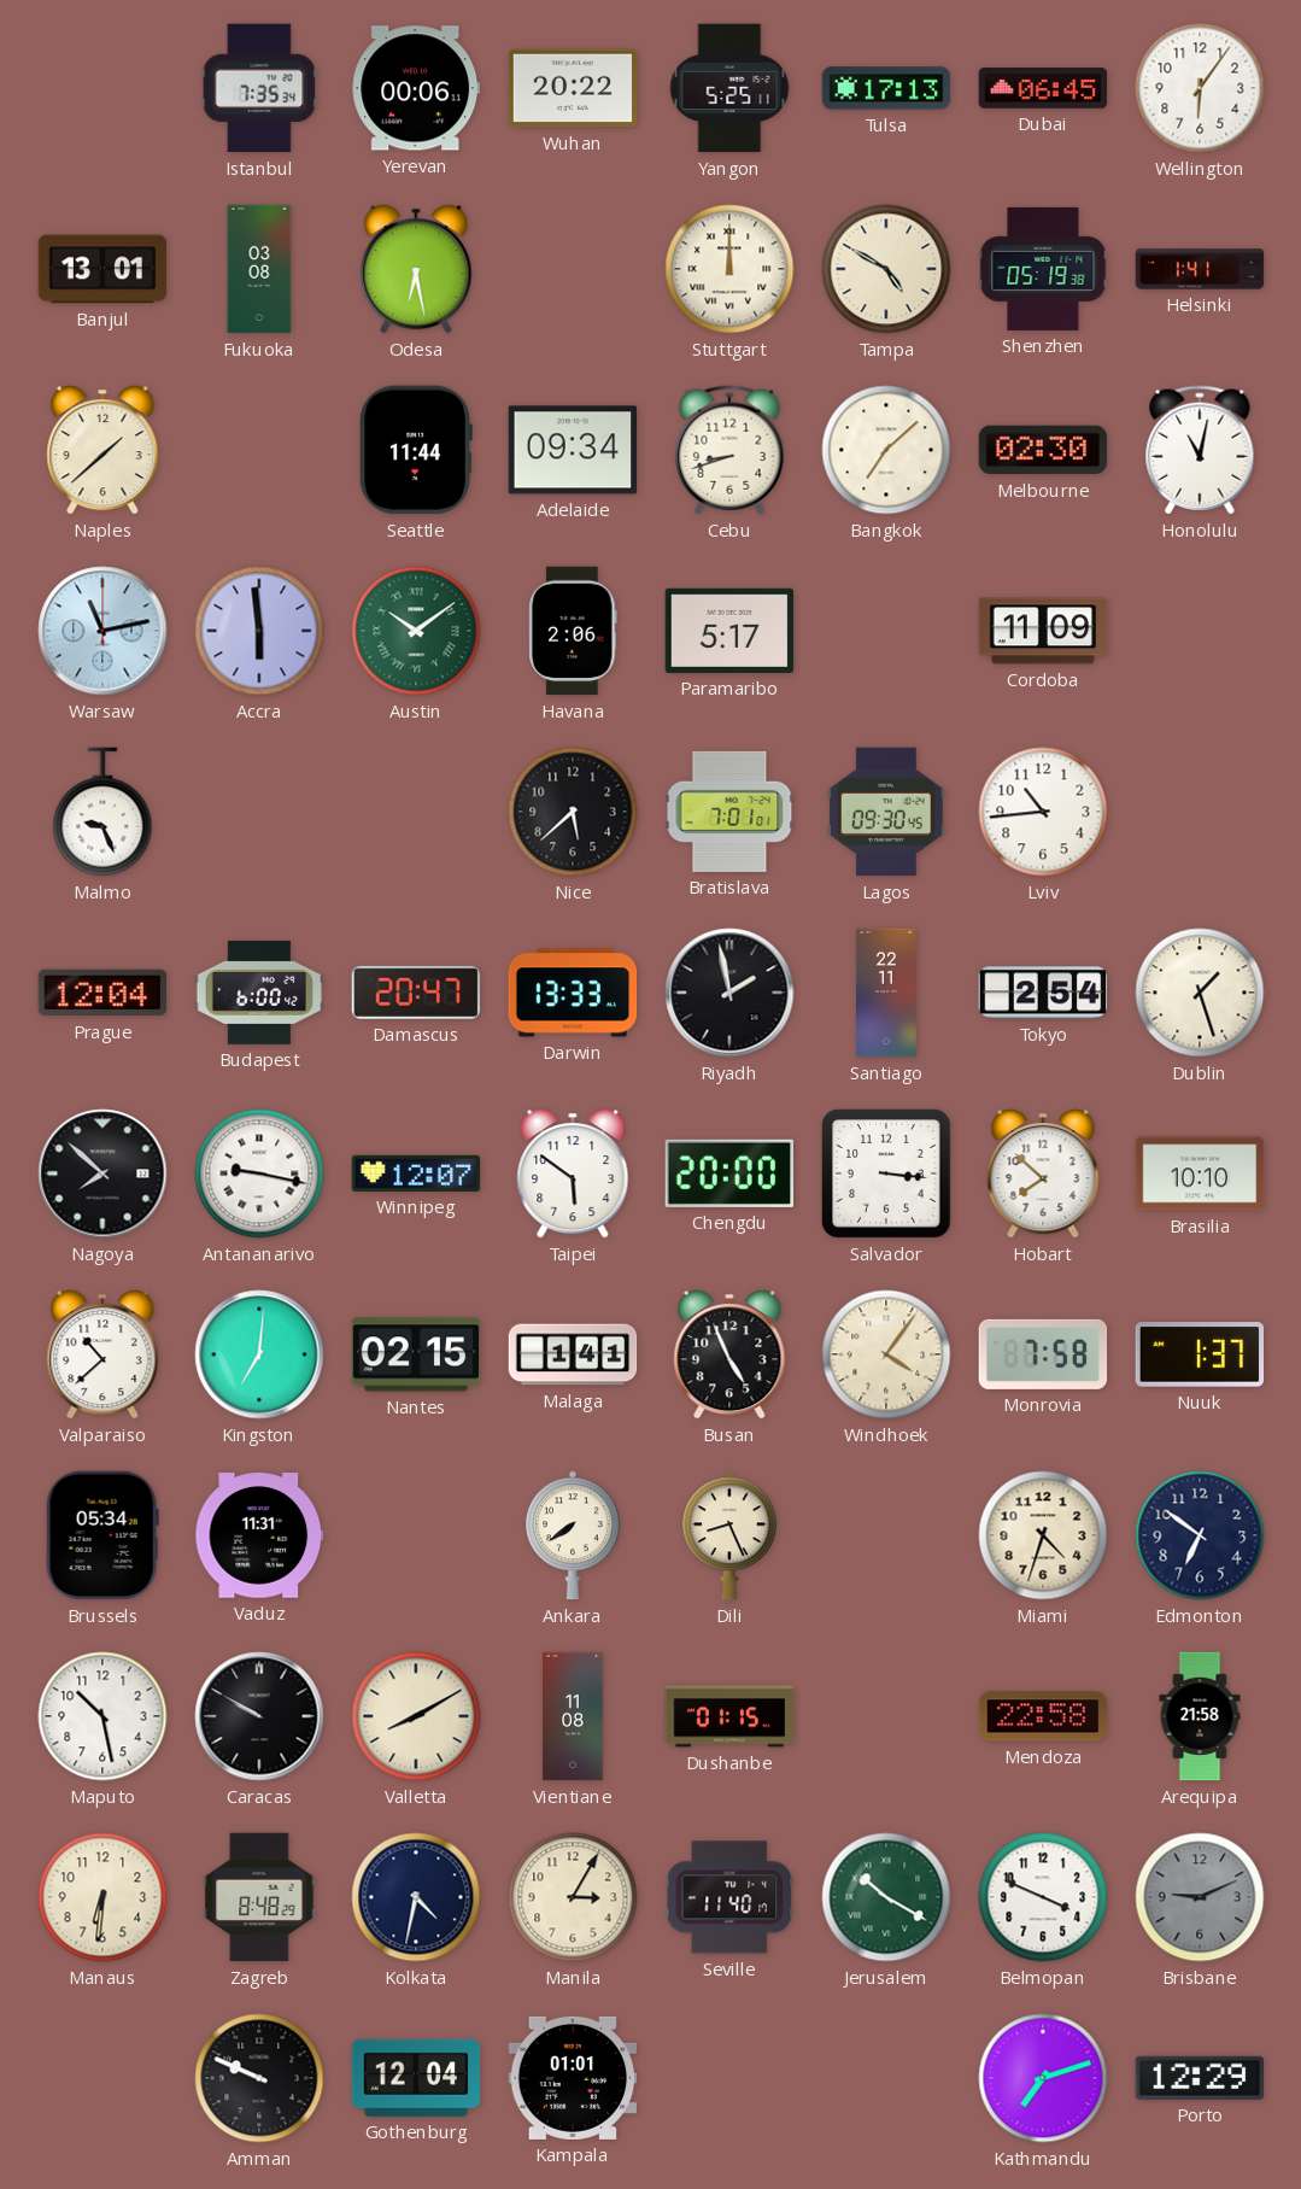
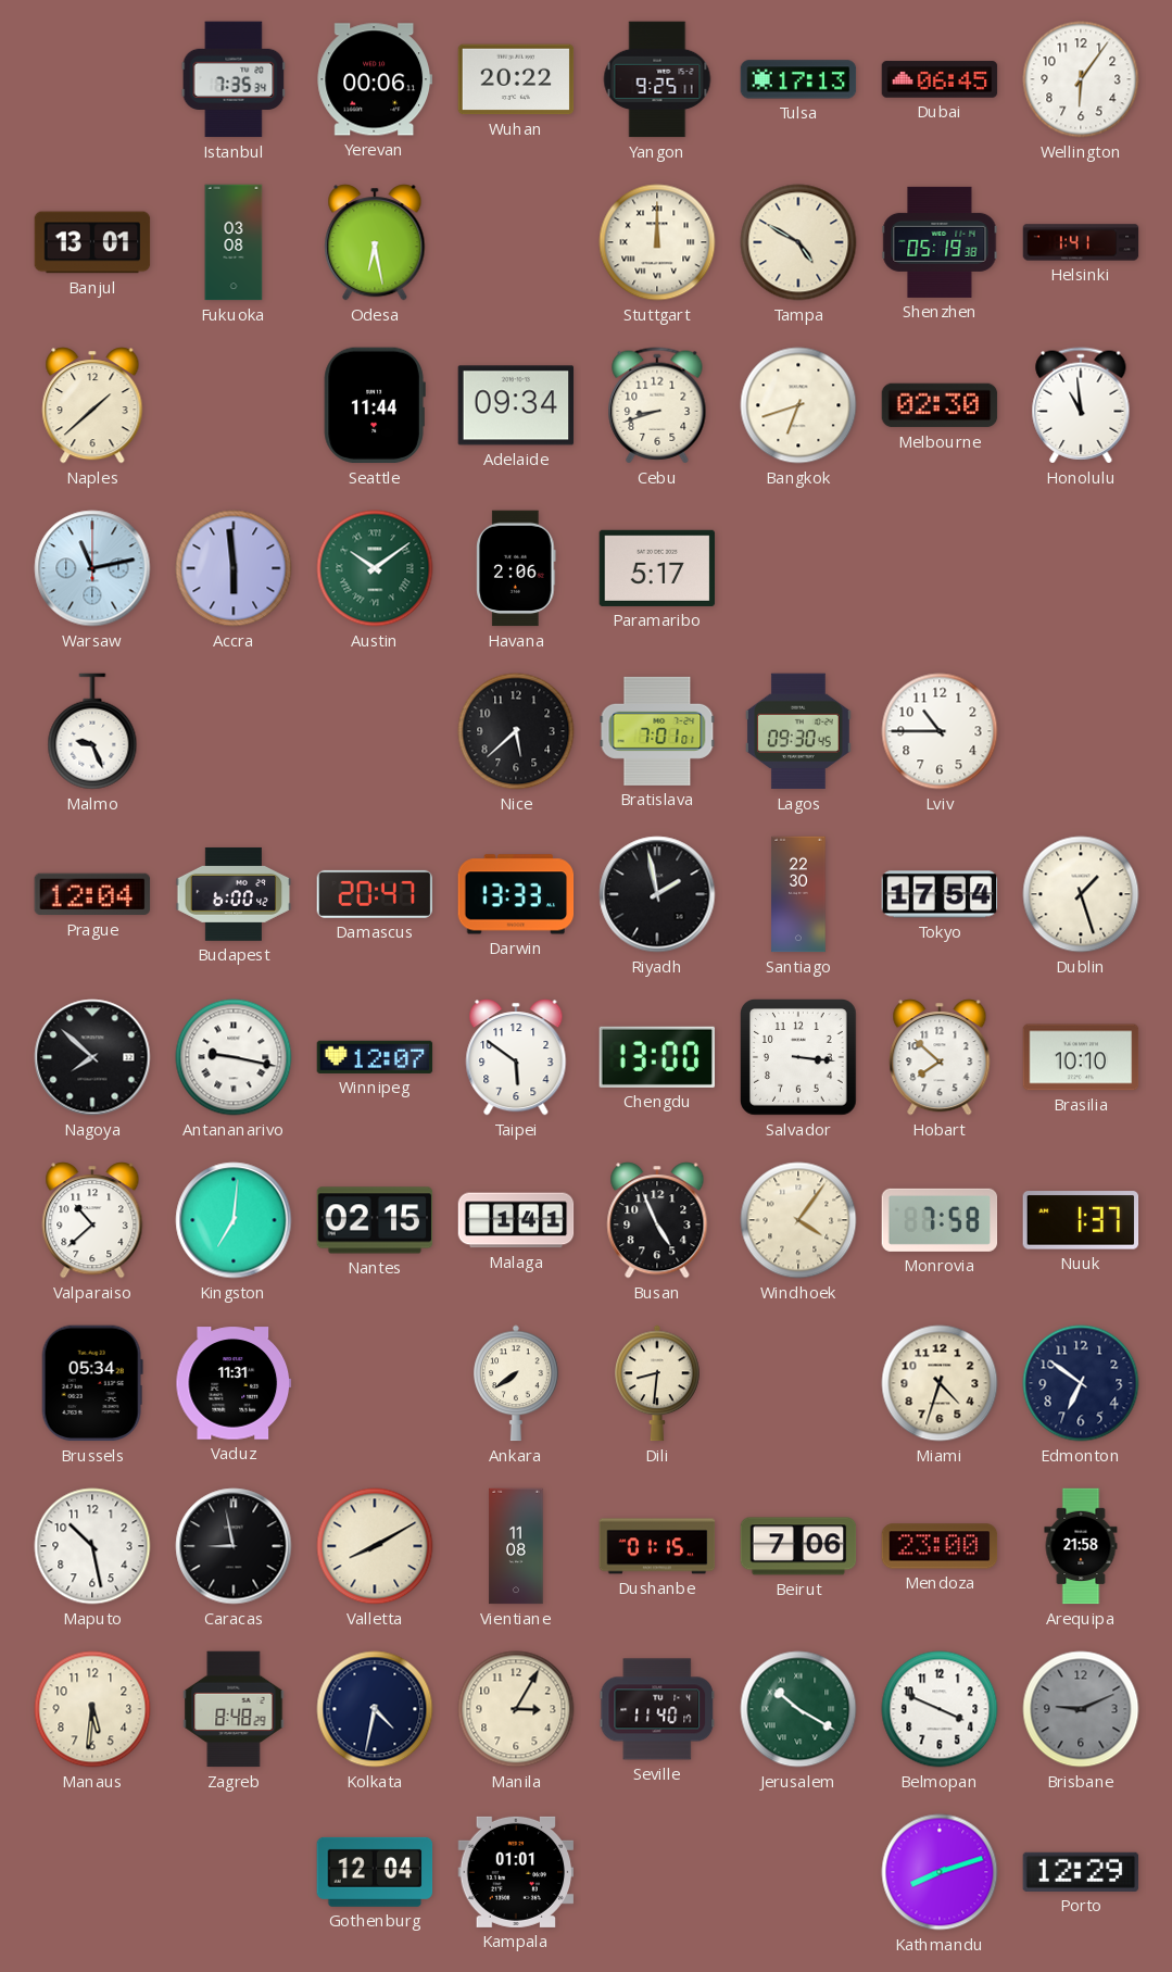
Yangon: 5:25 -> 9:25 (657, 79)
Bangkok: 7:08 -> 6:42 (798, 405)
Honolulu: 11:02 -> 10:59 (1081, 405)
Cordoba: 11:09 -> none (1043, 631)
Lviv: 10:44 -> 10:45 (940, 731)
Santiago: 22:11 -> 22:30 (798, 894)
Tokyo: 2:54 -> 17:54 (940, 894)
Chengdu: 20:00 -> 13:00 (656, 1057)
Dili: 8:26 -> 8:31 (657, 1383)
Caracas: 9:50 -> 8:58 (234, 1546)
Beirut: none -> 7:06 (798, 1546)
Mendoza: 22:58 -> 23:00 (940, 1546)
Manaus: 6:31 -> 5:31 (92, 1709)
Amman: 9:49 -> none (259, 2078)
Kathmandu: 7:12 -> 8:12 (940, 1872)
